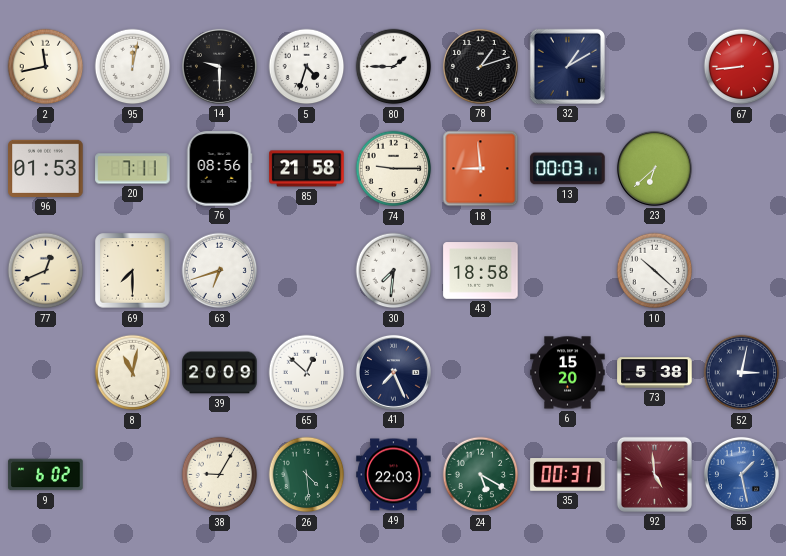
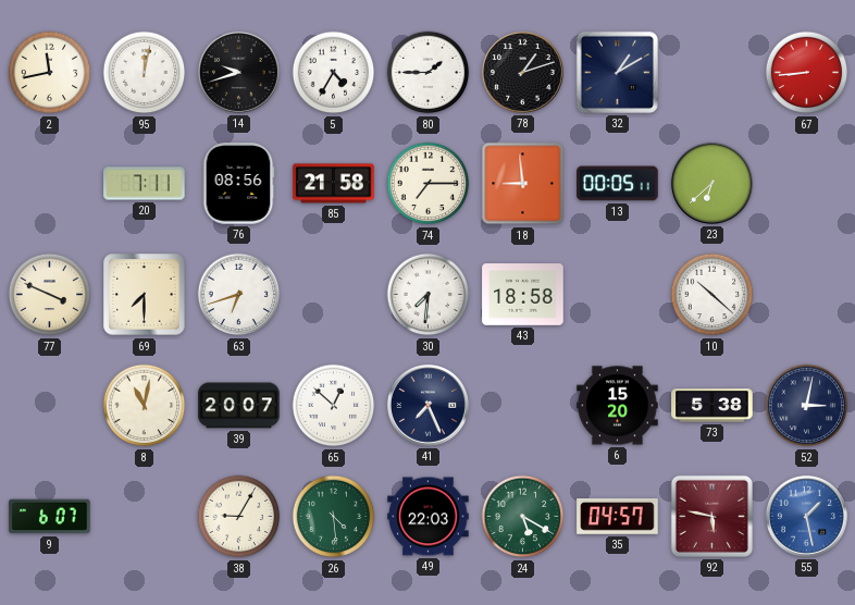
14: 9:30 -> 9:42 (238, 72)
5: 4:33 -> 4:35 (334, 73)
96: 01:53 -> none (46, 168)
74: 9:15 -> 7:15 (429, 184)
13: 00:03 -> 00:05 (618, 184)
77: 12:41 -> 3:49 (50, 295)
39: 20:09 -> 20:07 (239, 406)
9: 6:02 -> 6:07 (50, 517)
35: 00:31 -> 04:57 (618, 517)
92: 4:59 -> 5:47 (711, 516)
